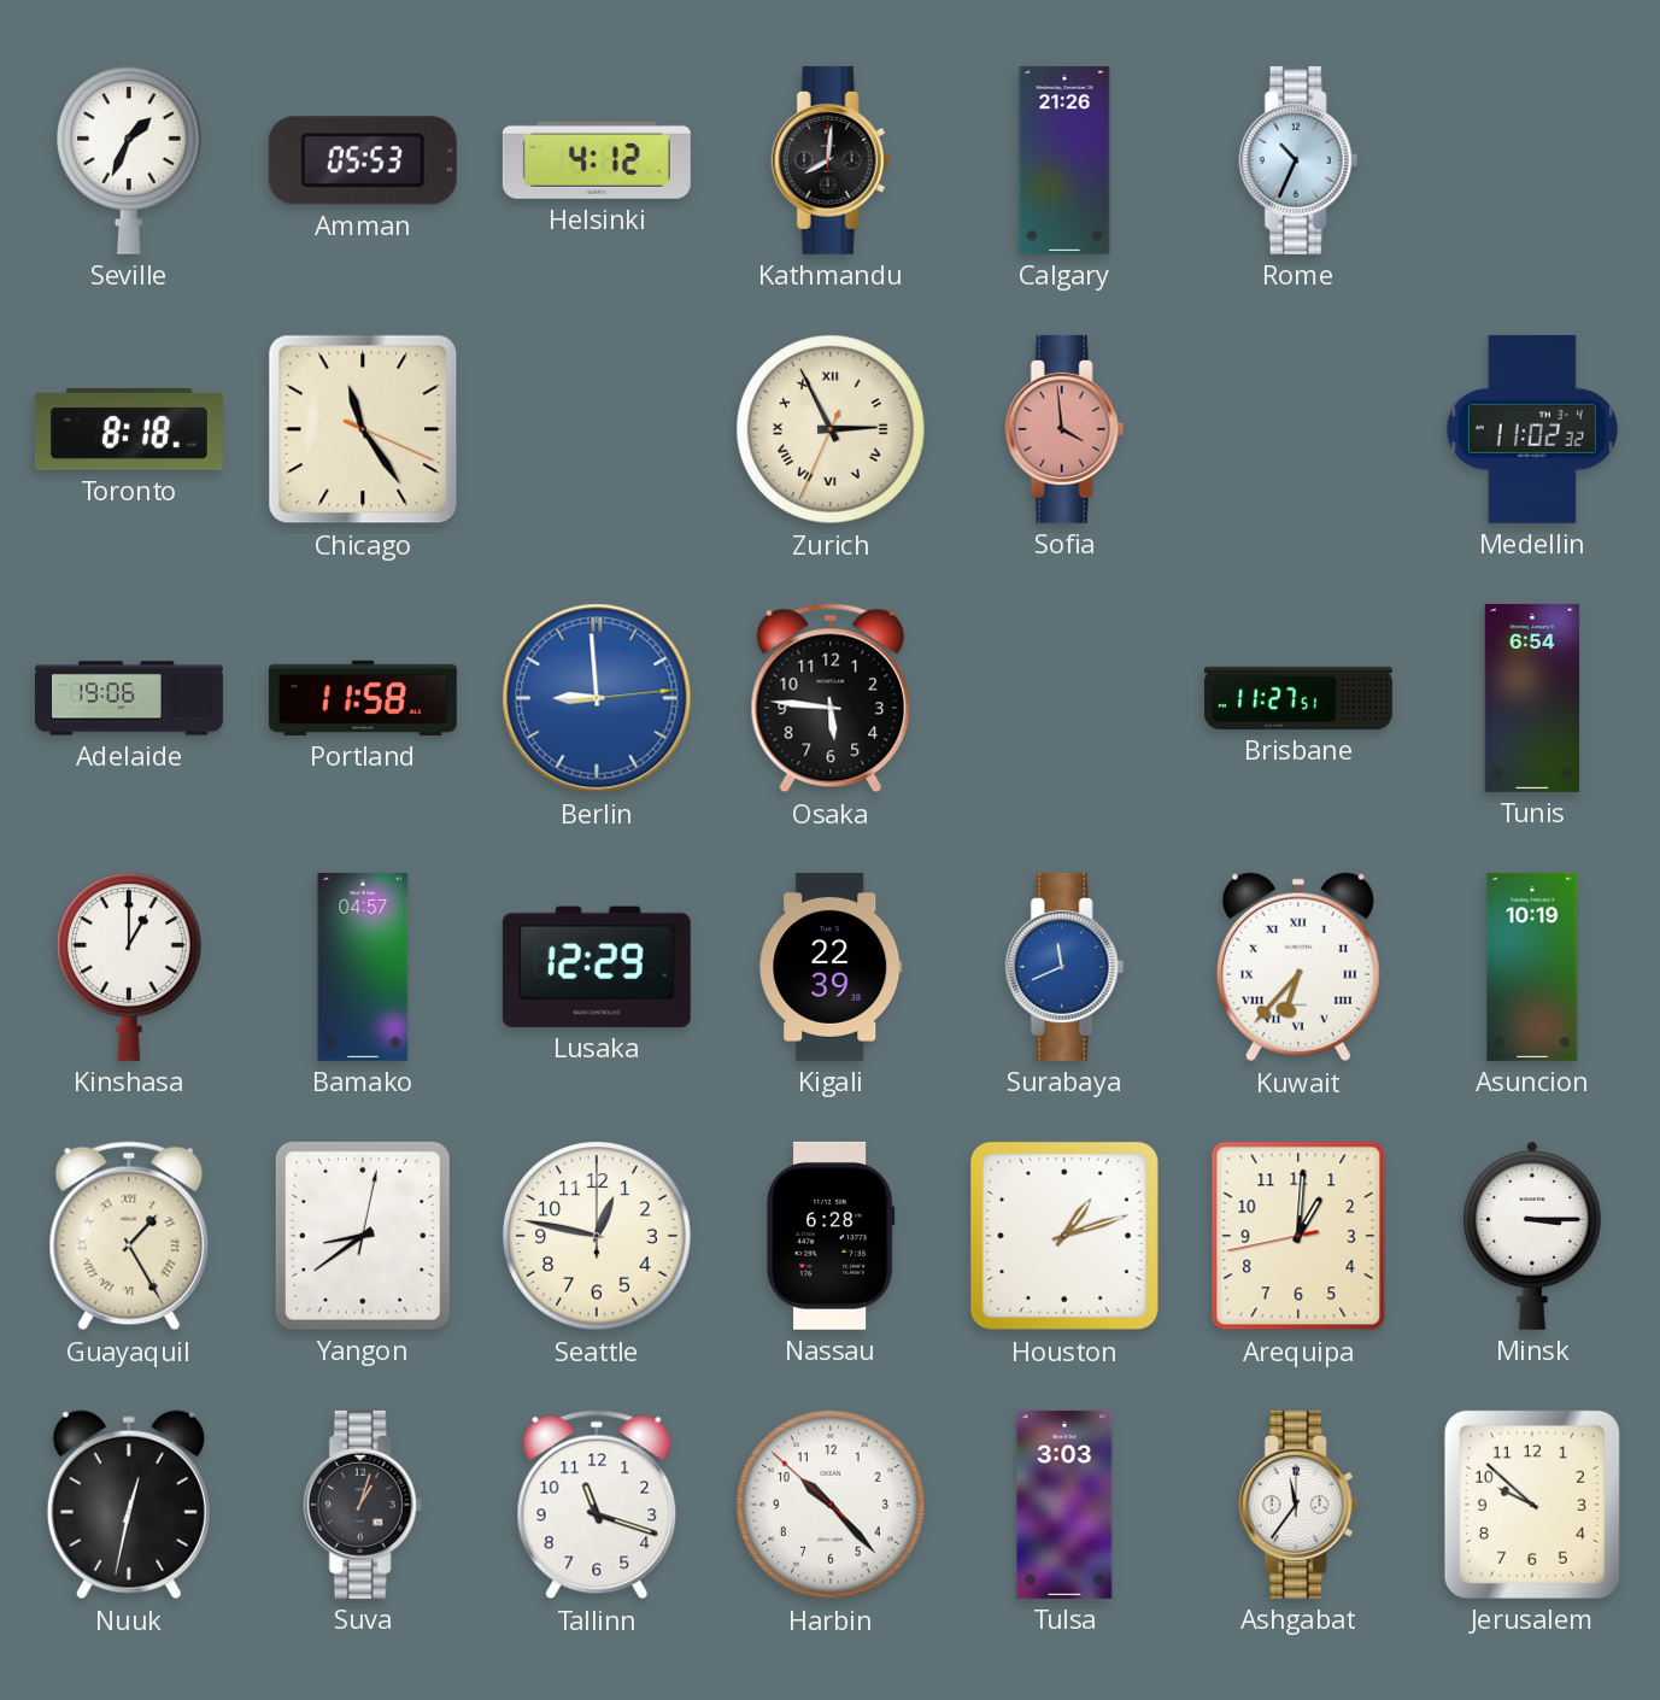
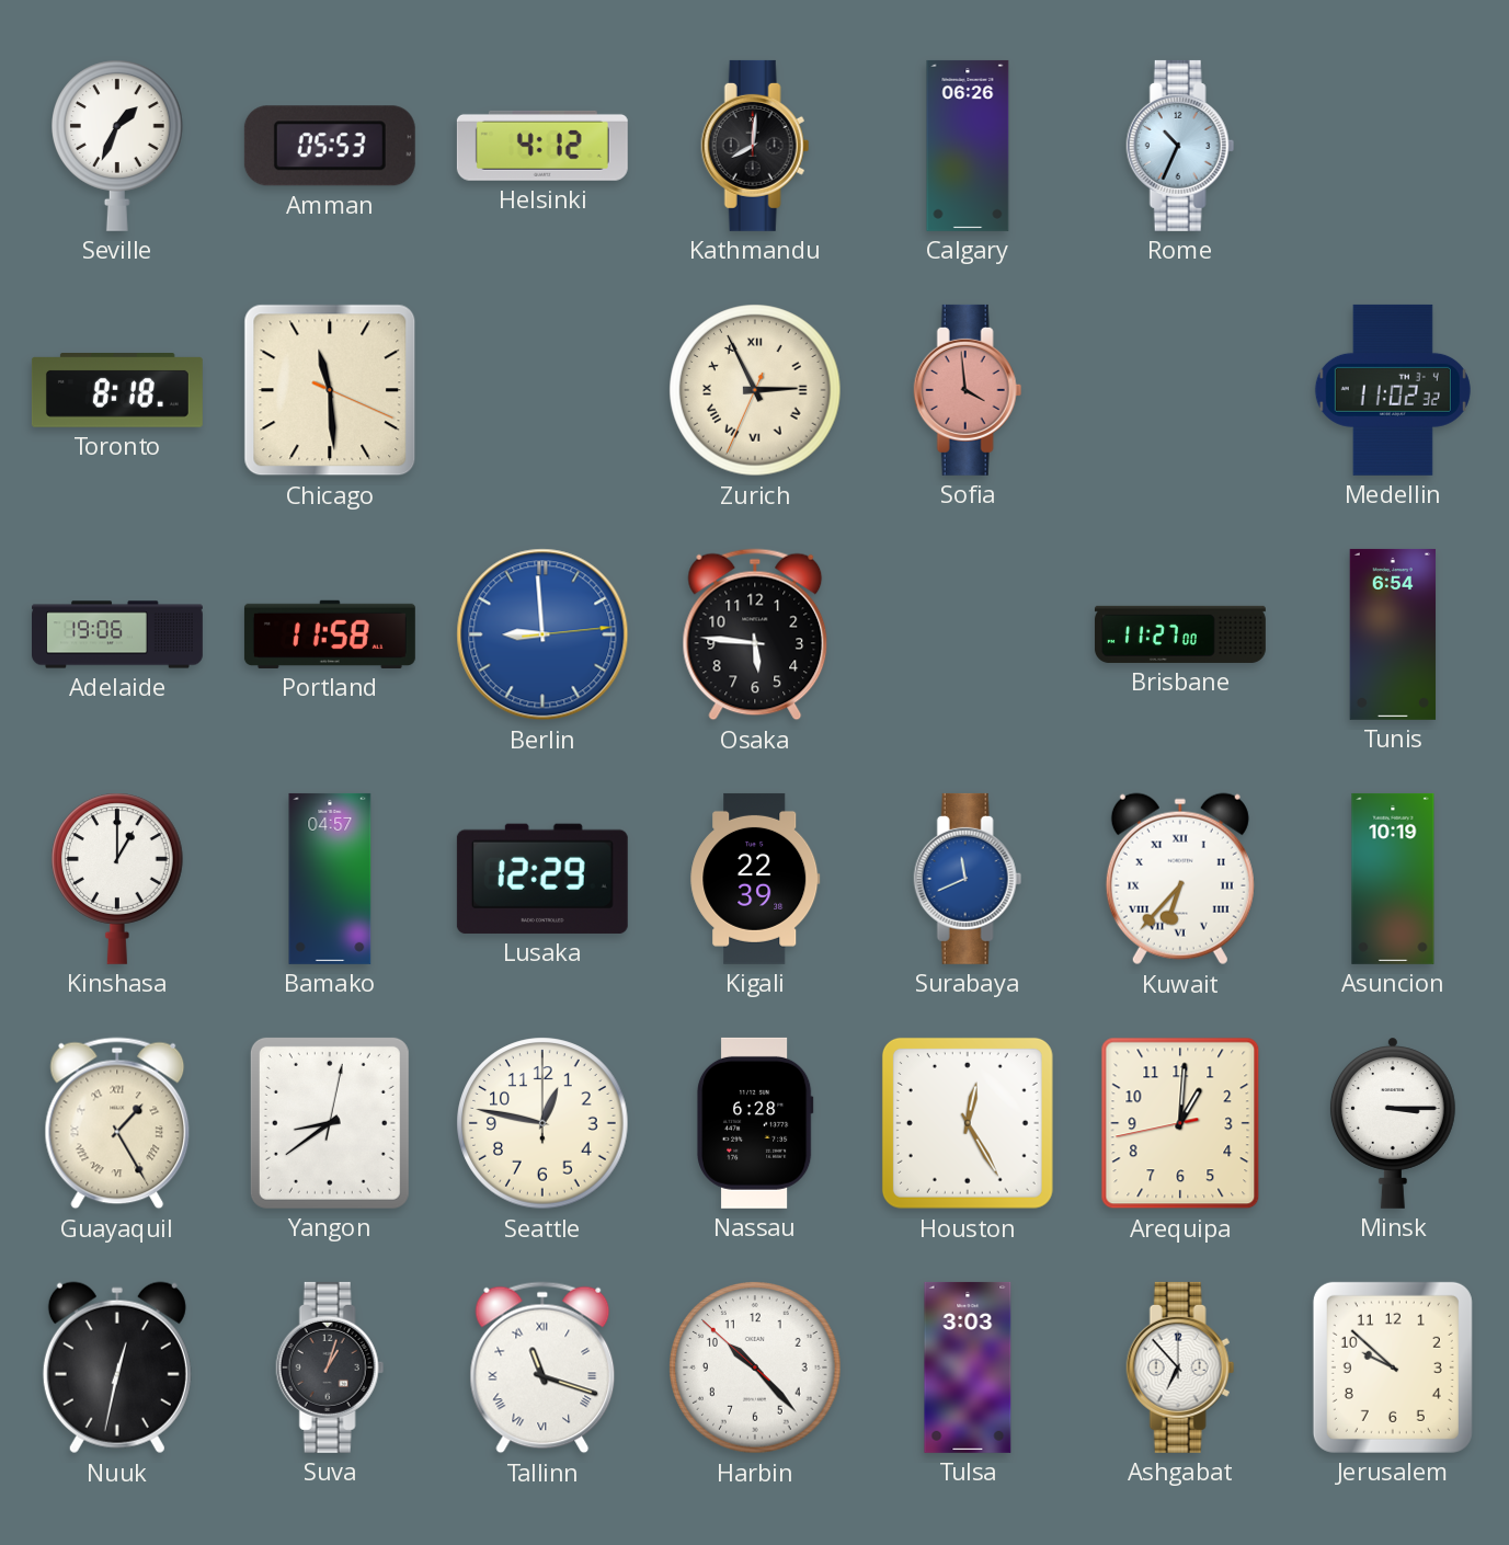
Calgary: 21:26 -> 06:26 (968, 146)
Chicago: 11:24 -> 11:29 (330, 390)
Brisbane: 11:27:51 -> 11:27:00 (1180, 634)
Houston: 1:12 -> 12:25 (968, 1123)
Tallinn numerals: Arabic -> Roman (542, 1367)
Ashgabat: 11:36 -> 6:53 (1180, 1367)
